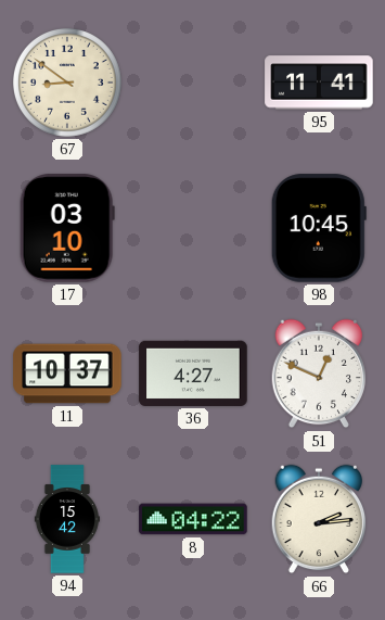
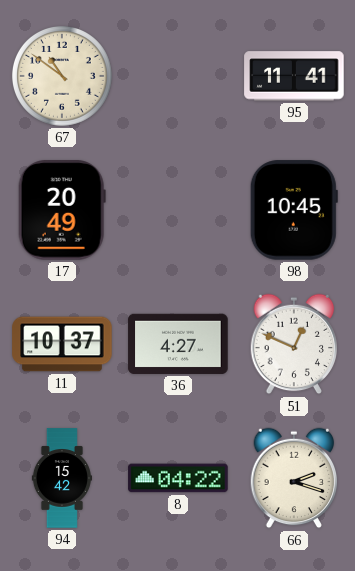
67: 8:51 -> 10:51 (62, 76)
17: 03:10 -> 20:49 (62, 210)
66: 2:14 -> 2:18 (294, 478)
